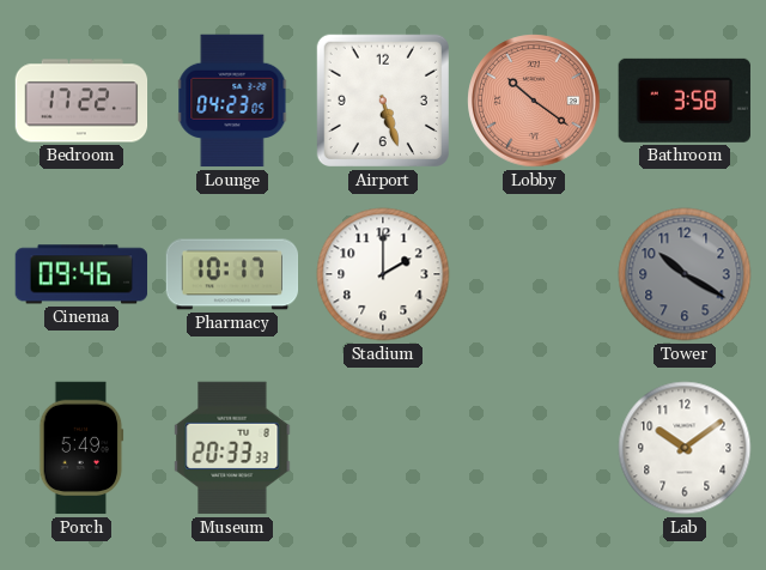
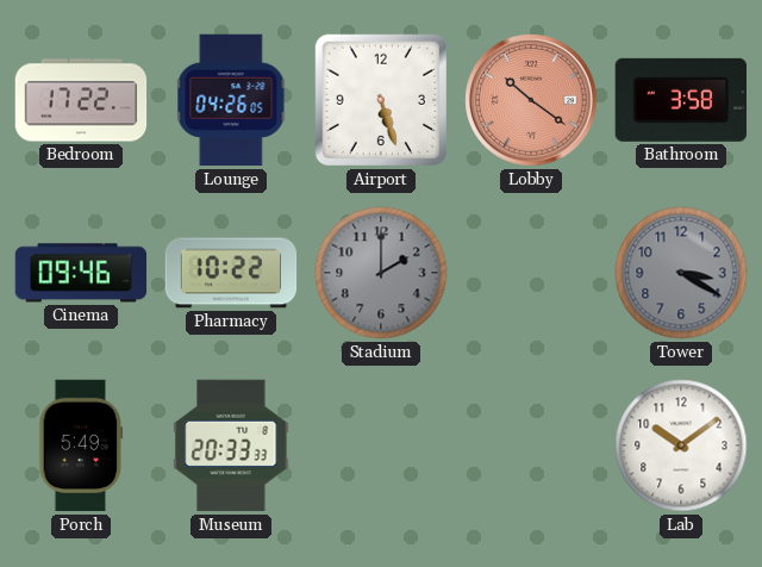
Lounge: 04:23 -> 04:26 (231, 100)
Pharmacy: 10:17 -> 10:22 (231, 273)
Stadium dial: white -> grey (381, 273)
Tower: 10:20 -> 3:20 (681, 273)
